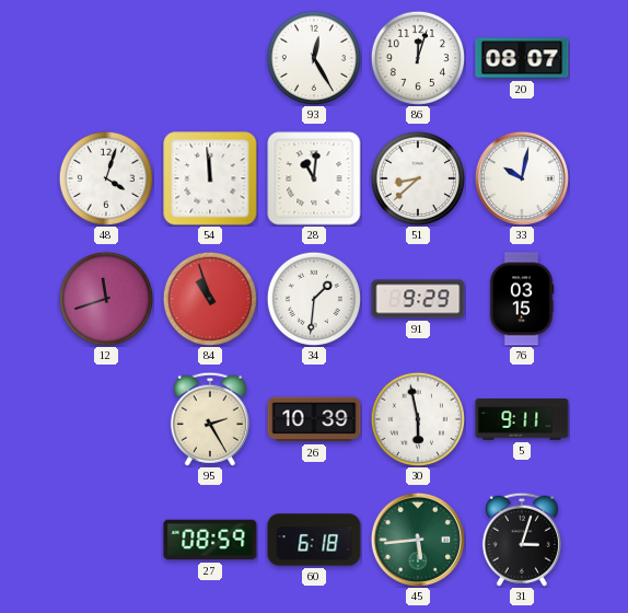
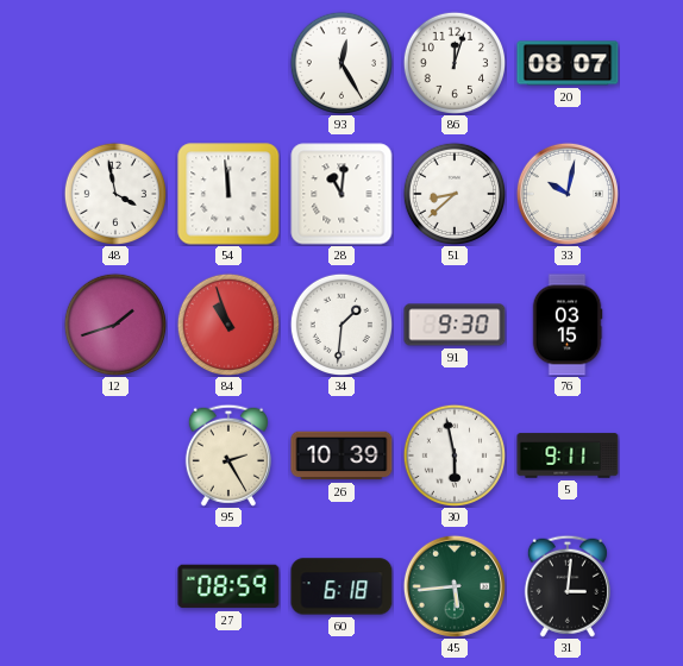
48: 4:03 -> 3:58 (114, 193)
12: 11:42 -> 1:42 (114, 323)
91: 9:29 -> 9:30 (455, 325)
31: 3:03 -> 3:01 (568, 586)
